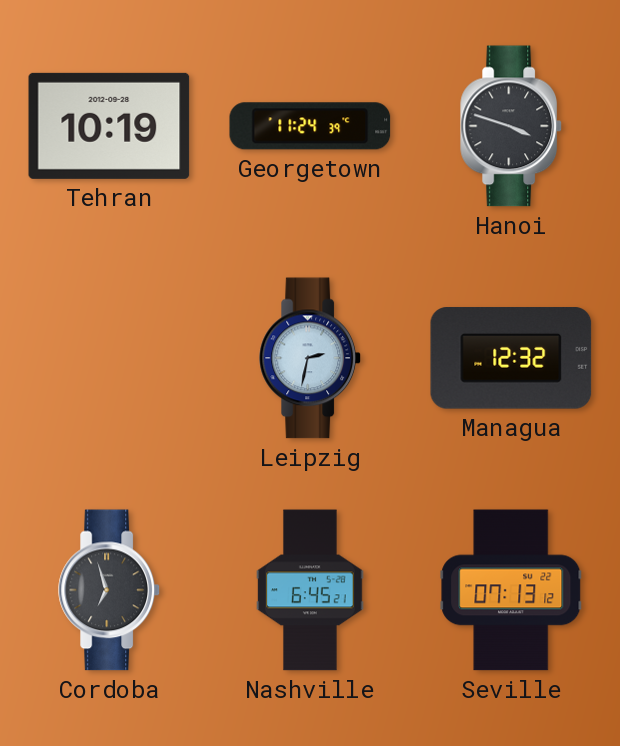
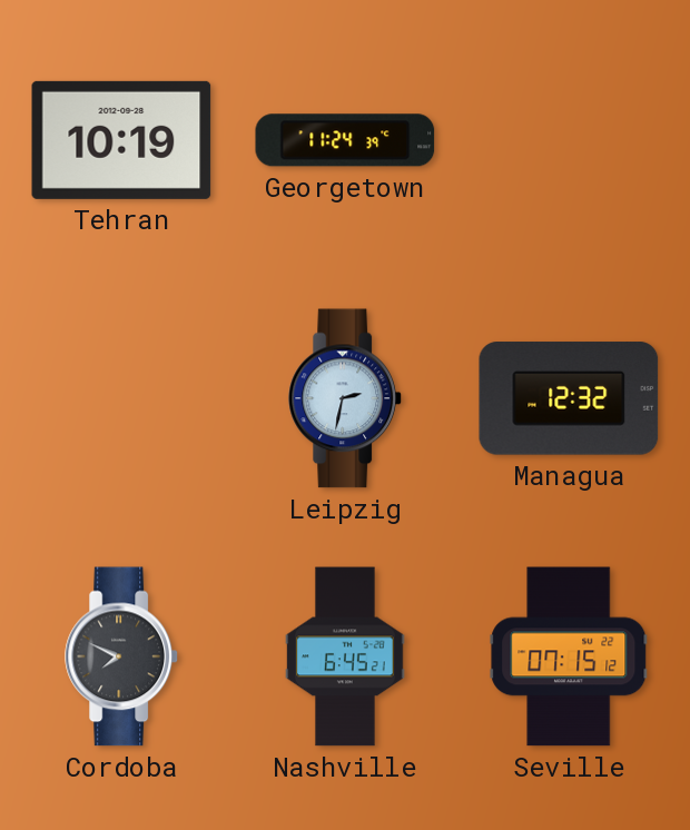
Hanoi: 3:48 -> none (512, 126)
Cordoba: 6:57 -> 7:49 (122, 656)
Seville: 07:13 -> 07:15 (569, 656)
